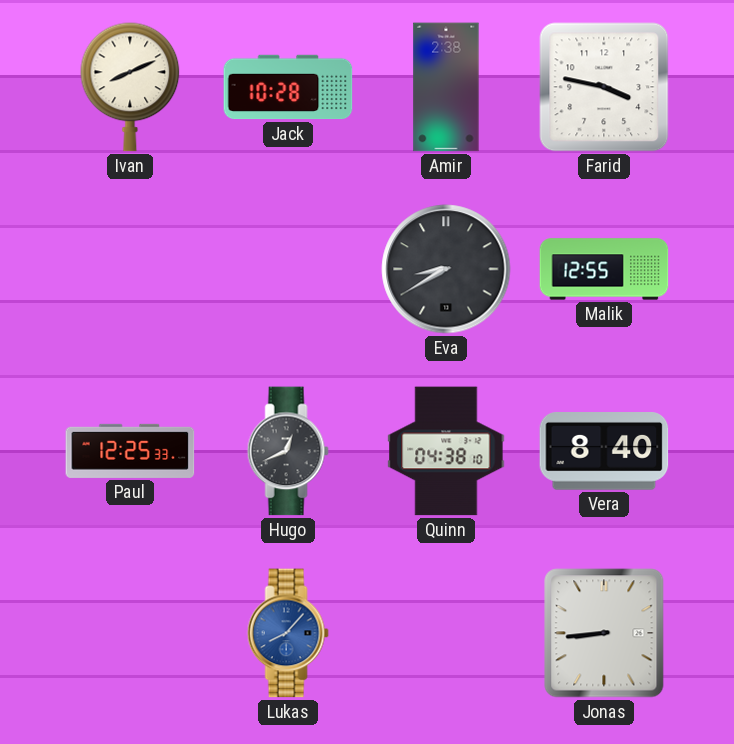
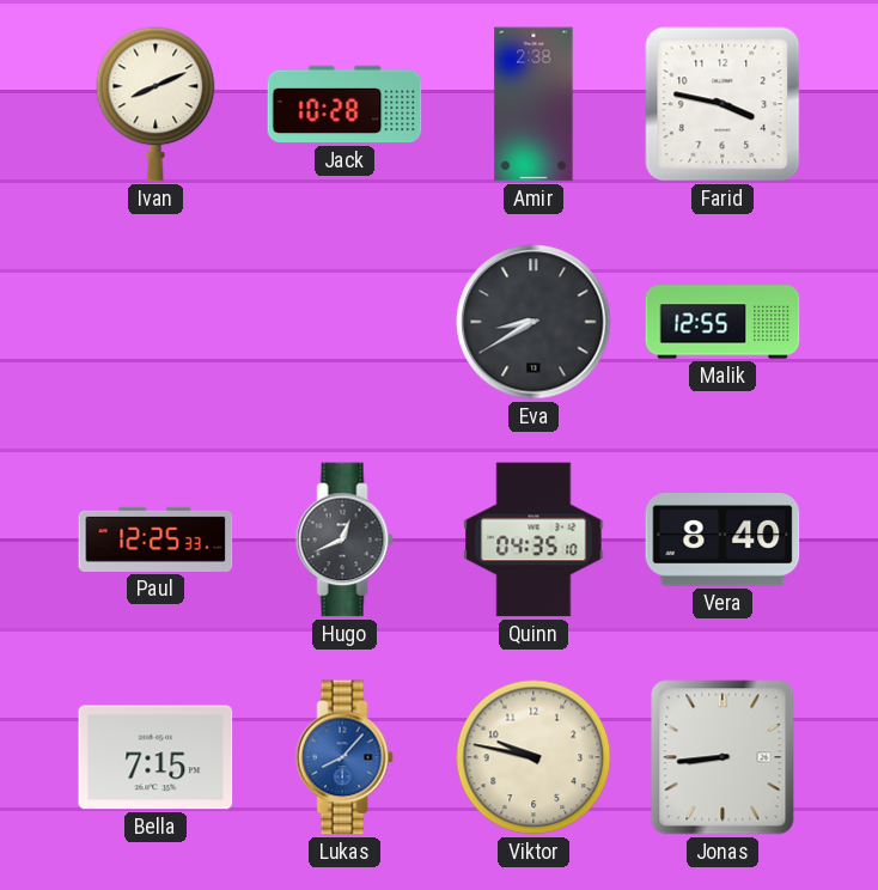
Quinn: 04:38 -> 04:35 (533, 540)
Bella: none -> 7:15 (156, 757)
Viktor: none -> 9:47 (533, 757)
